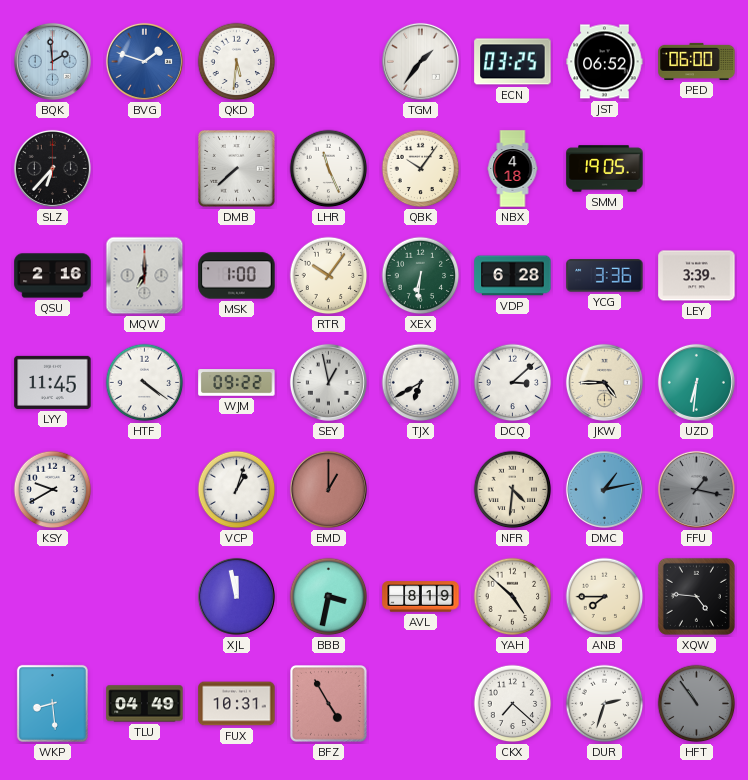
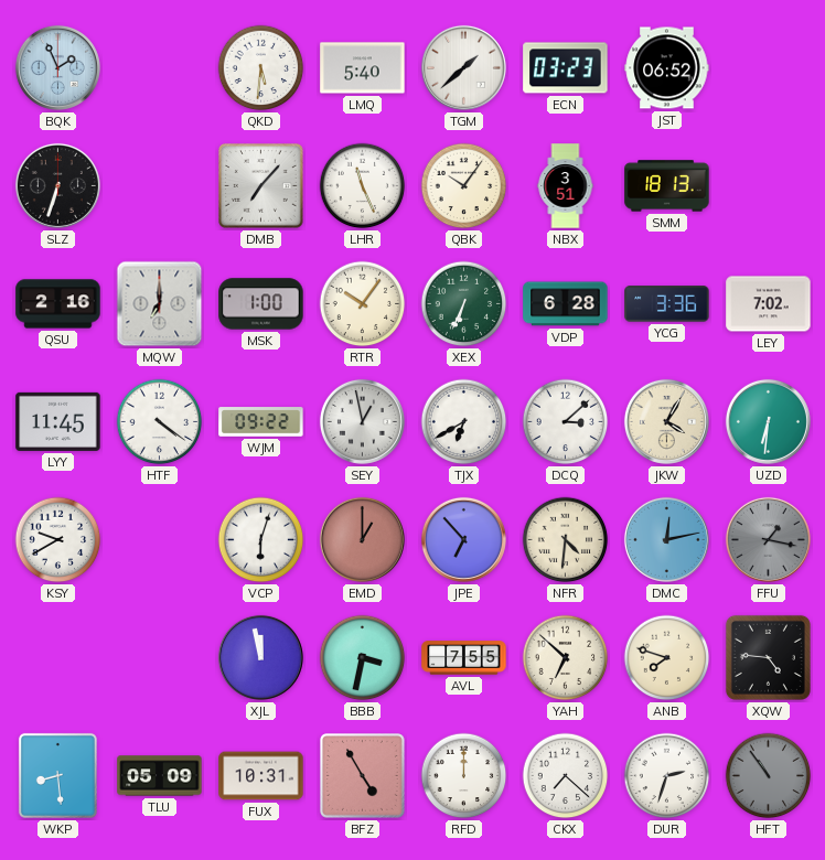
BQK: 1:59 -> 1:56 (57, 67)
BVG: 1:48 -> none (144, 61)
LMQ: none -> 5:40 (363, 68)
TGM: 1:36 -> 1:38 (463, 67)
ECN: 03:25 -> 03:23 (566, 68)
PED: 06:00 -> none (697, 61)
SLZ: 6:37 -> 6:33 (57, 185)
DMB: 7:38 -> 7:07 (261, 186)
NBX: 4:18 -> 3:51 (566, 186)
SMM: 19:05 -> 18:13 (667, 186)
XEX: 6:31 -> 6:34 (464, 304)
LEY: 3:39 -> 7:02 (769, 304)
JKW: 4:45 -> 4:05 (666, 421)
VCP: 1:03 -> 6:03 (261, 540)
JPE: none -> 6:53 (463, 539)
DMC: 1:13 -> 12:13 (666, 539)
AVL: 8:19 -> 7:55 (464, 658)
YAH: 4:52 -> 6:52 (566, 658)
ANB: 7:45 -> 7:48 (667, 658)
TLU: 04:49 -> 05:09 (160, 776)
RFD: none -> 12:00 (464, 776)
